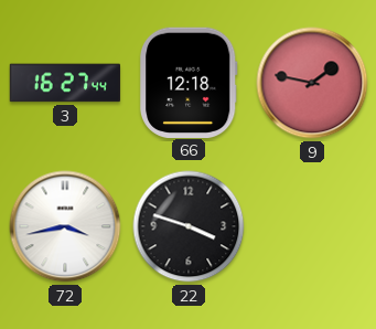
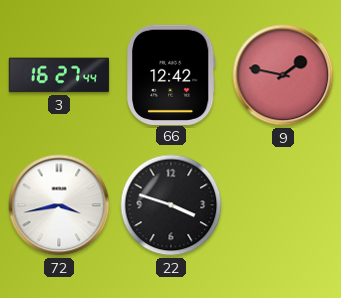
66: 12:18 -> 12:42 (171, 74)
